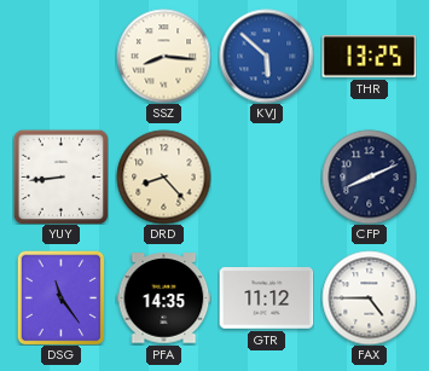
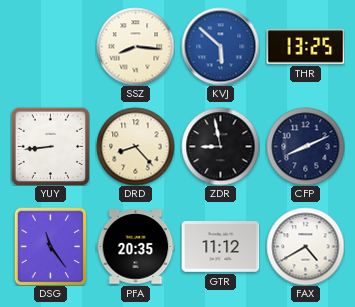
ZDR: none -> 8:58 (220, 146)
PFA: 14:35 -> 20:35 (135, 247)
FAX: 4:45 -> 4:40 (305, 246)
